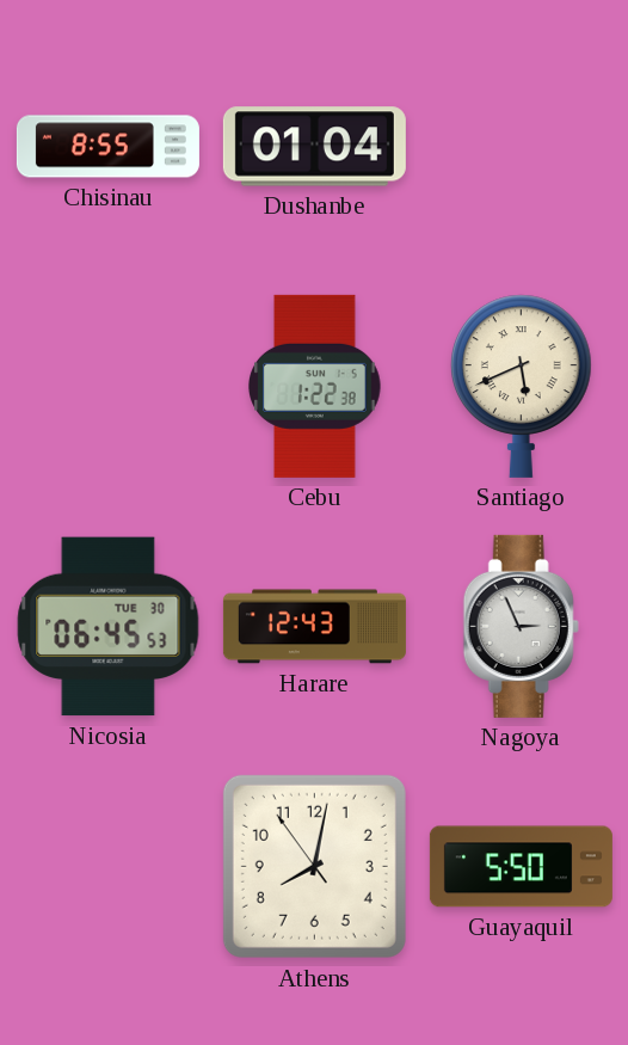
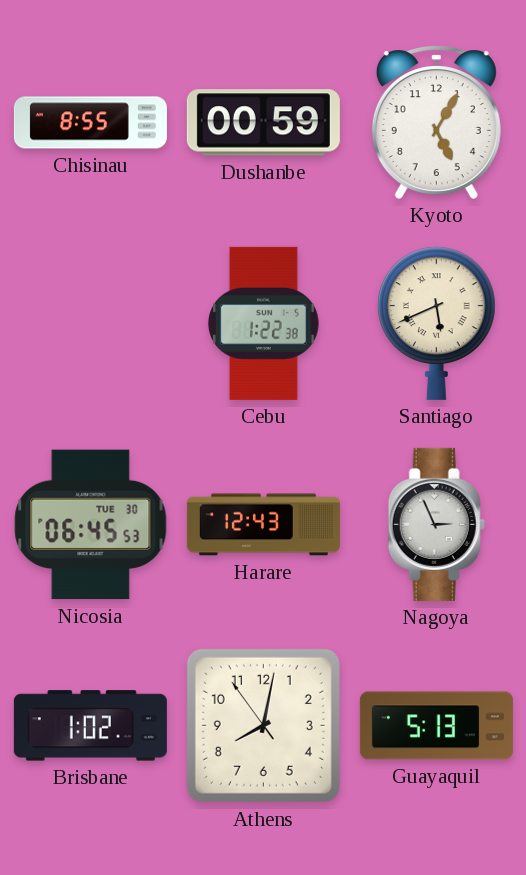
Dushanbe: 01:04 -> 00:59 (263, 123)
Kyoto: none -> 5:05 (436, 122)
Brisbane: none -> 1:02 (90, 726)
Guayaquil: 5:50 -> 5:13 (436, 726)
